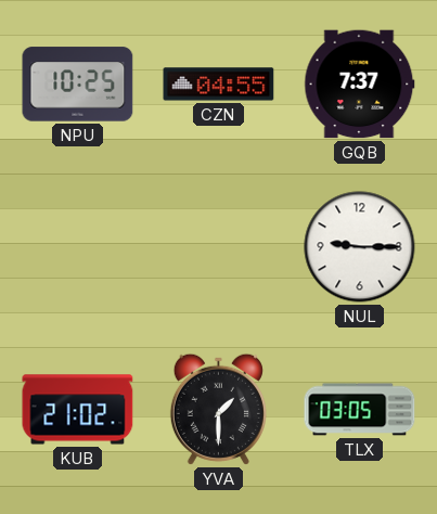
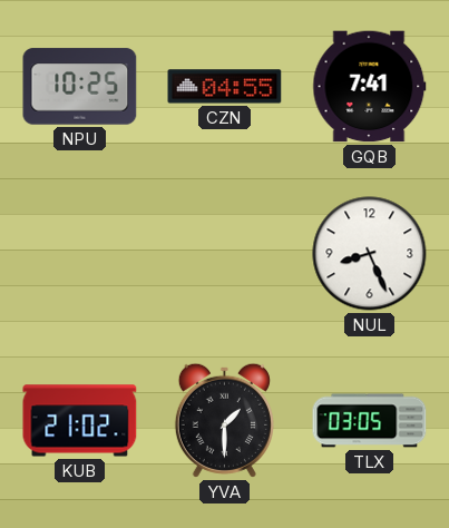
GQB: 7:37 -> 7:41 (370, 87)
NUL: 9:15 -> 8:26 (370, 254)
